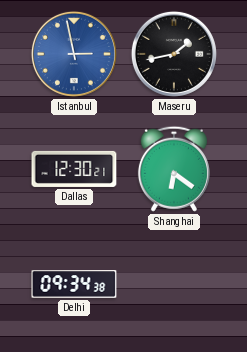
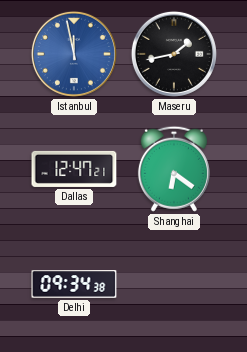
Istanbul: 2:58 -> 11:58 (74, 54)
Dallas: 12:30 -> 12:47 (74, 169)
